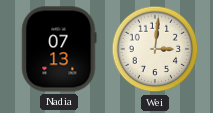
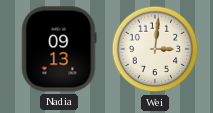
Nadia: 07:13 -> 09:13 (59, 49)
